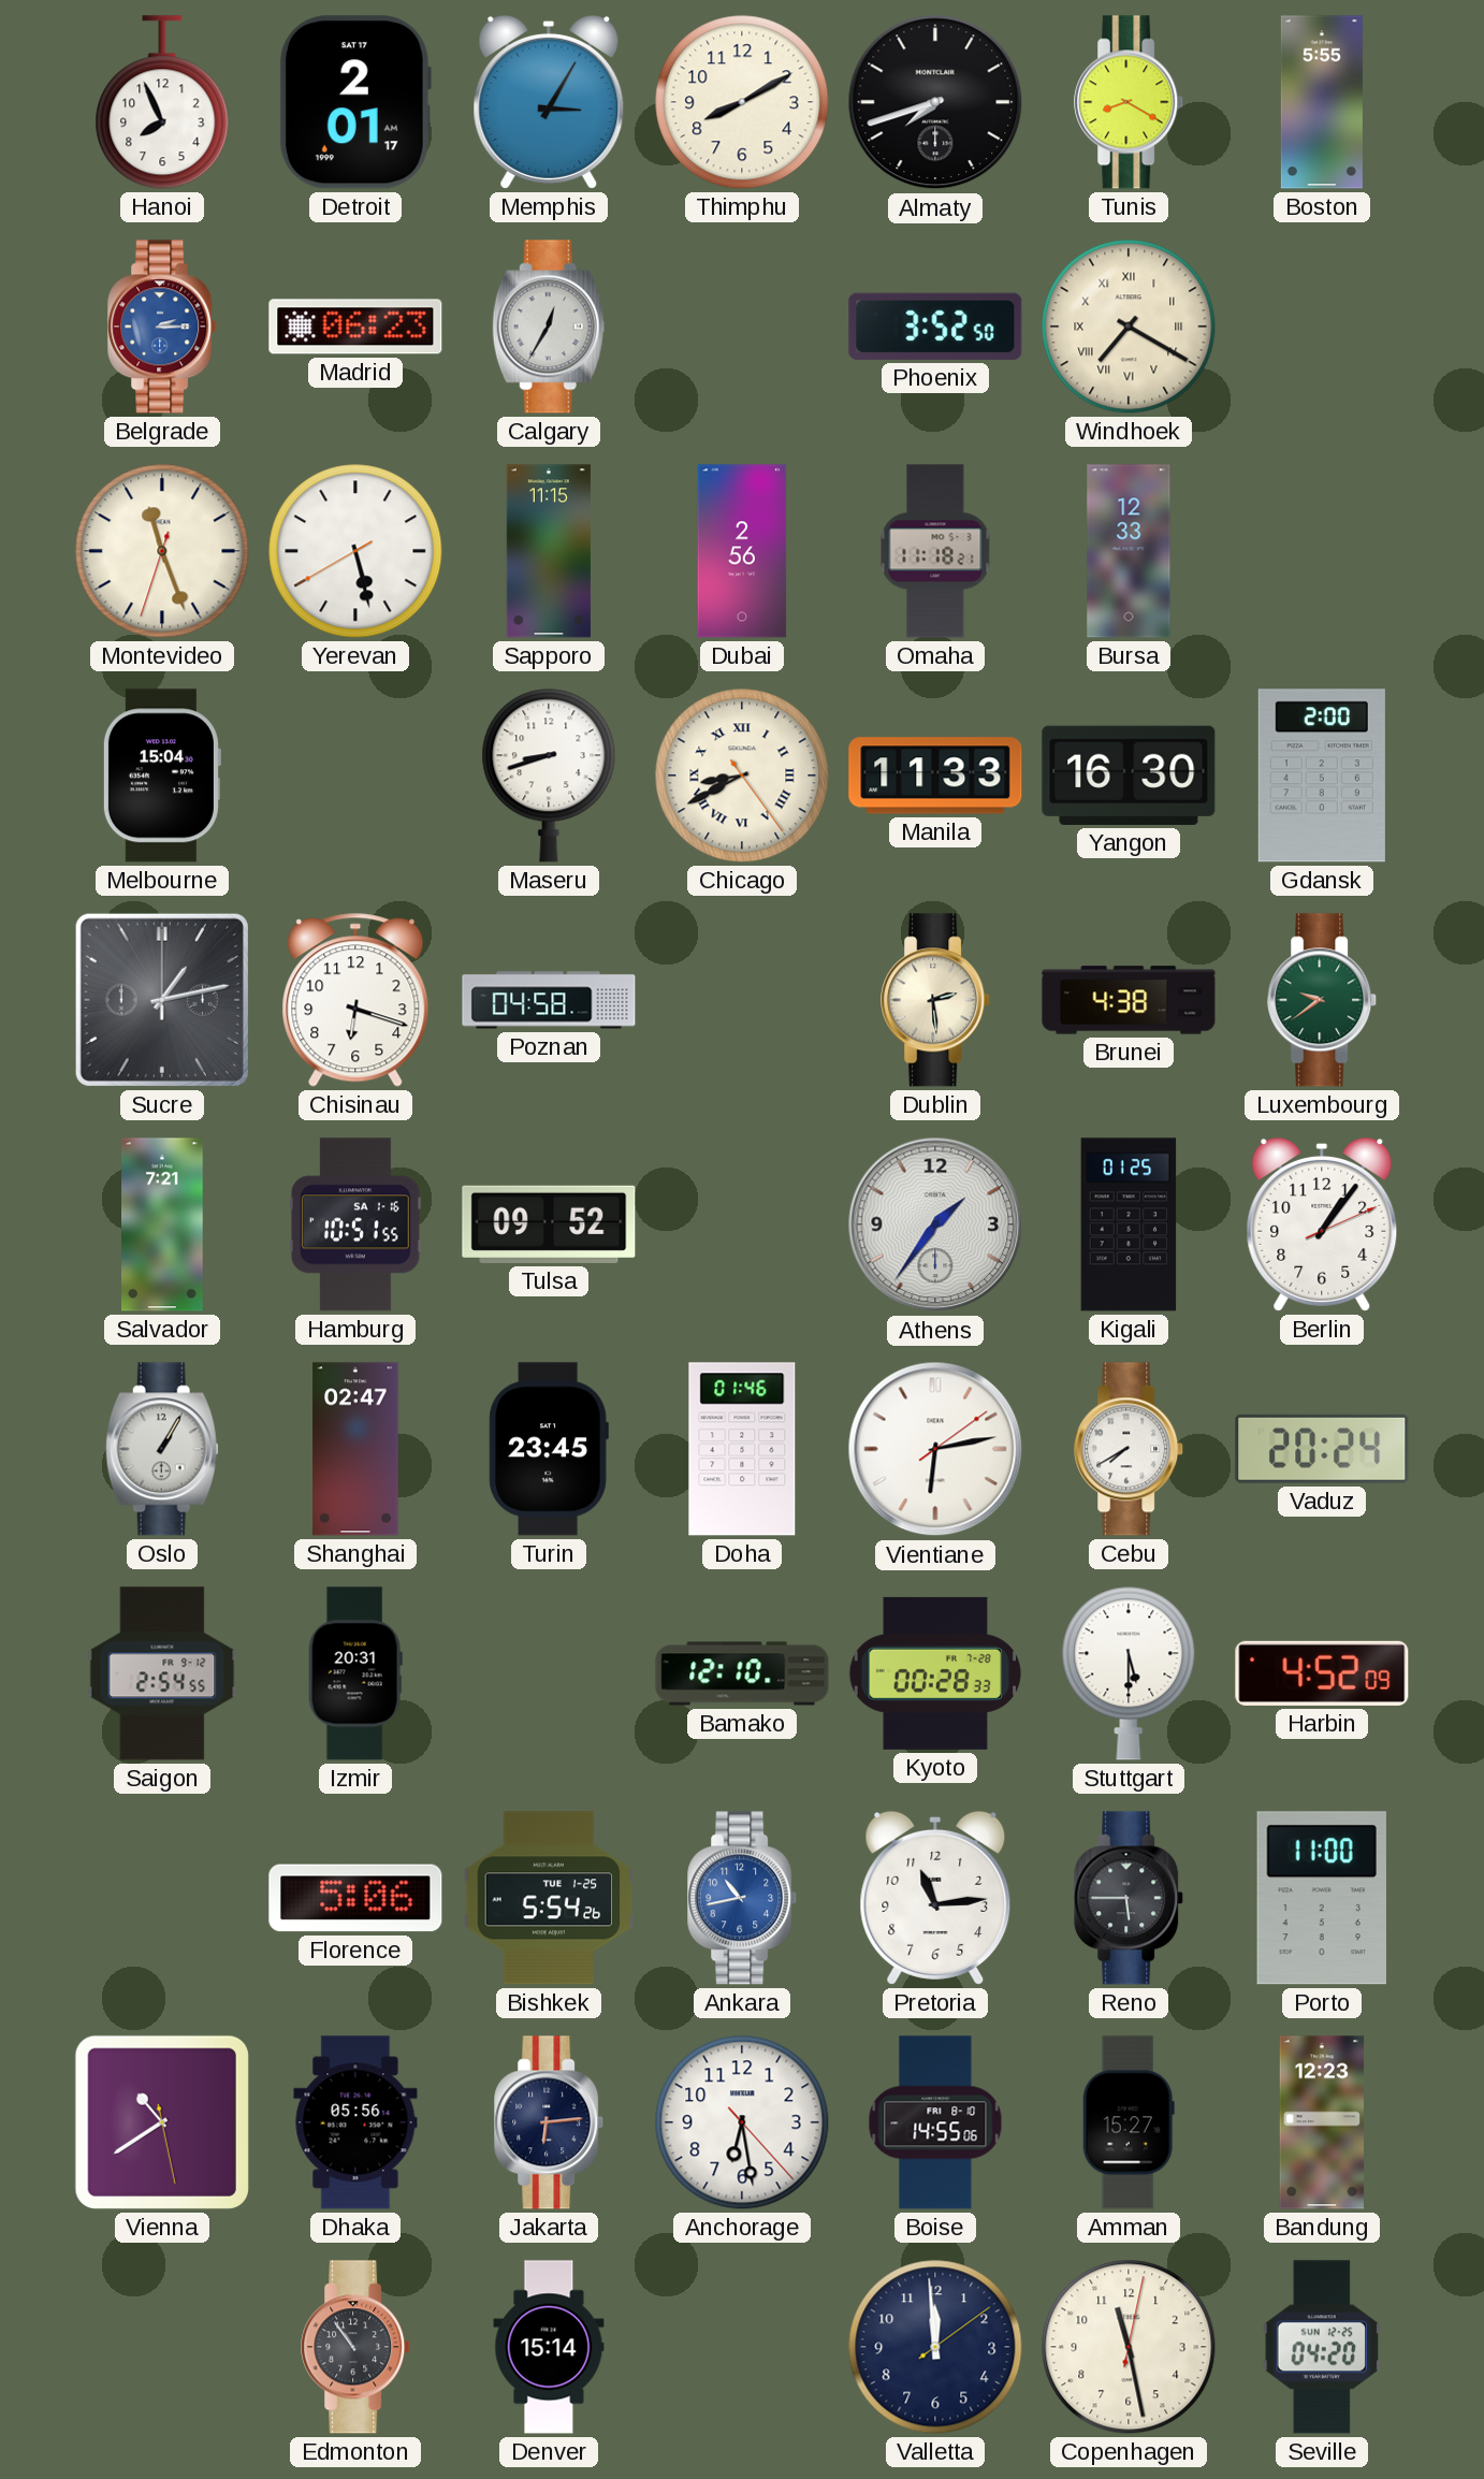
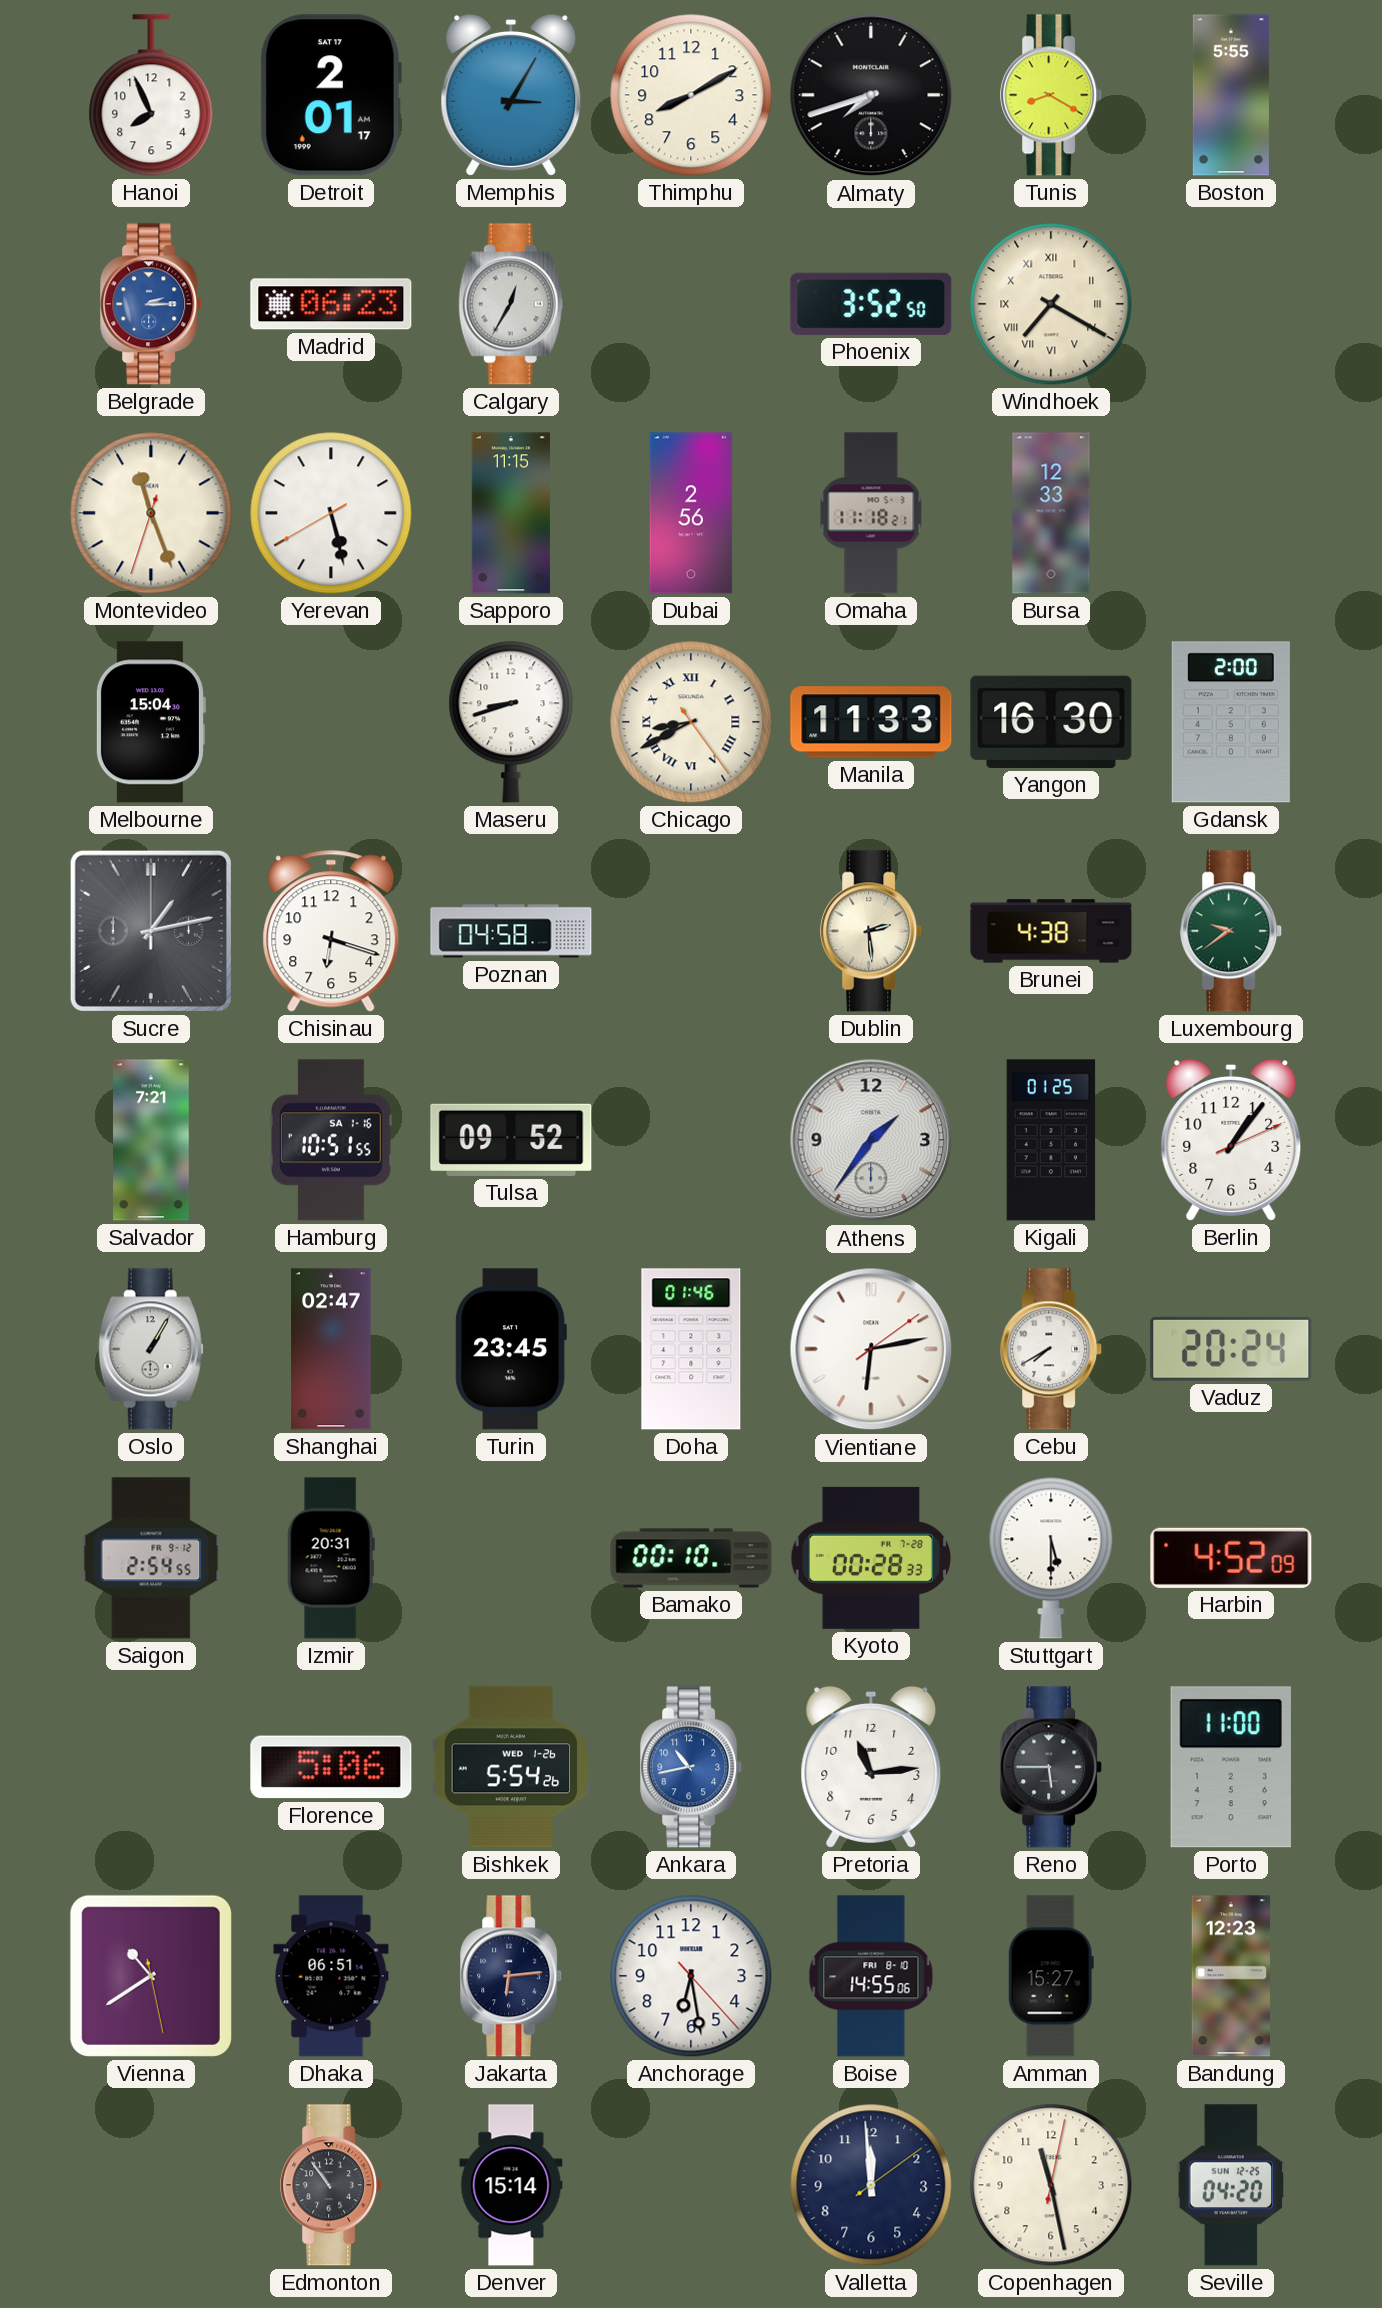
Bamako: 12:10 -> 00:10 (691, 1558)
Bishkek date: TUE 1-25 -> WED 1-26 (511, 1767)
Dhaka: 05:56 -> 06:51 (331, 1976)
